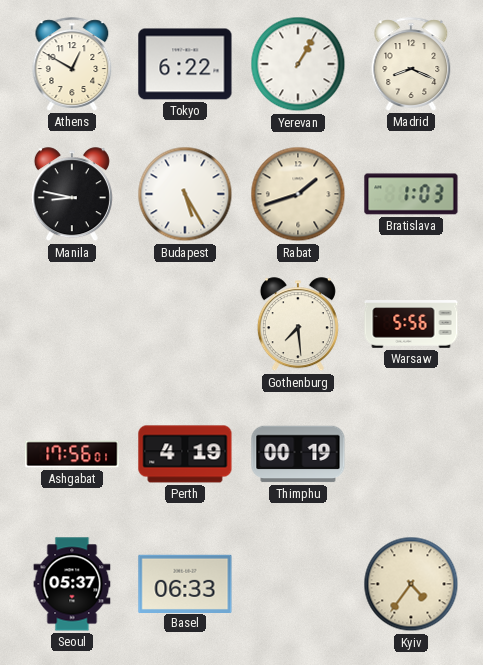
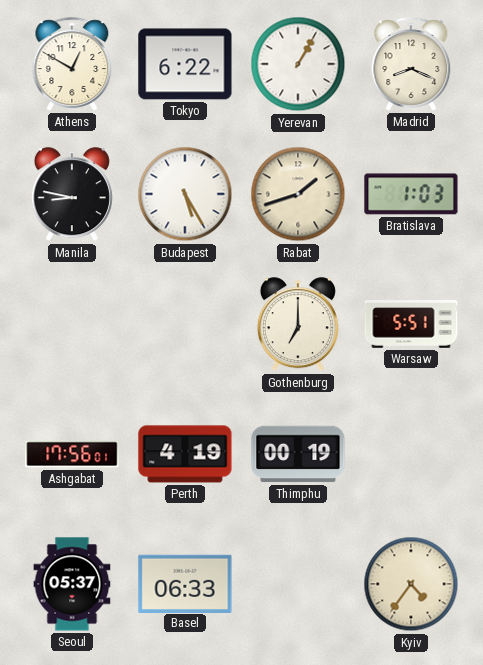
Gothenburg: 7:29 -> 7:00 (298, 325)
Warsaw: 5:56 -> 5:51 (411, 324)
